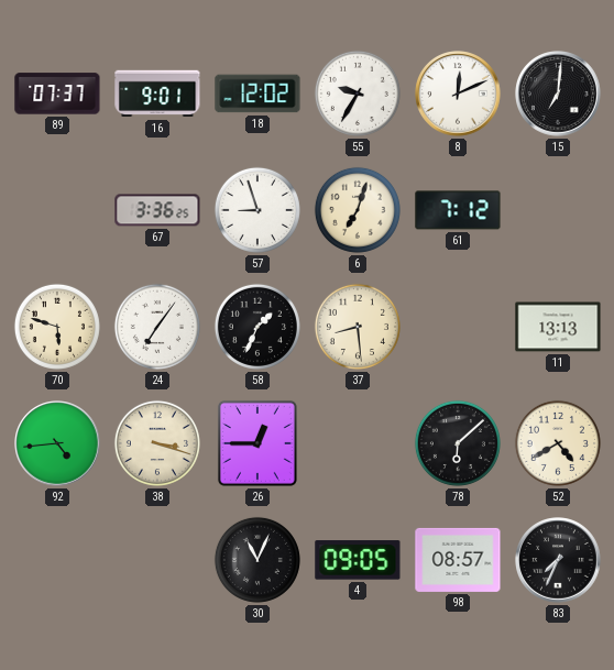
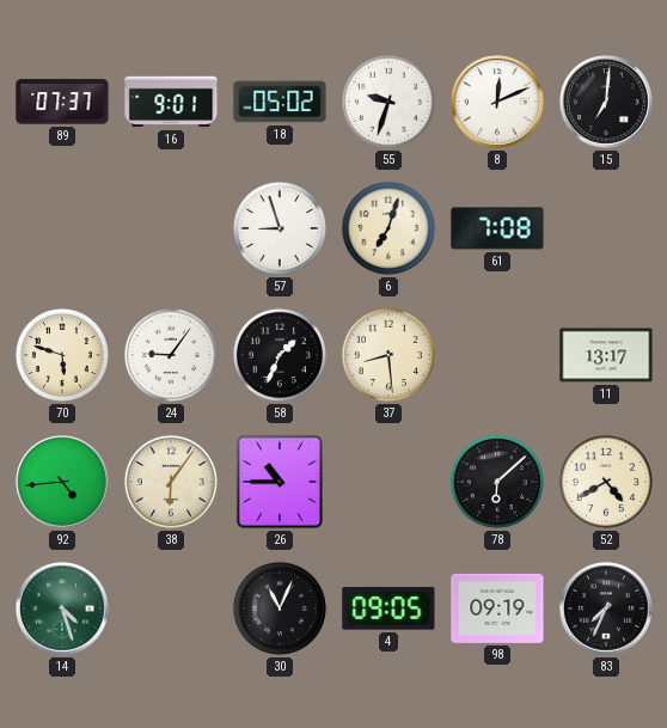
18: 12:02 -> 05:02 (280, 102)
55: 9:35 -> 9:33 (388, 102)
67: 3:36 -> none (157, 210)
61: 7:12 -> 7:08 (497, 228)
24: 7:06 -> 9:06 (171, 355)
11: 13:13 -> 13:17 (606, 355)
38: 3:18 -> 6:06 (171, 482)
26: 12:45 -> 10:45 (280, 482)
14: none -> 4:27 (62, 608)
98: 08:57 -> 09:19 (497, 608)
